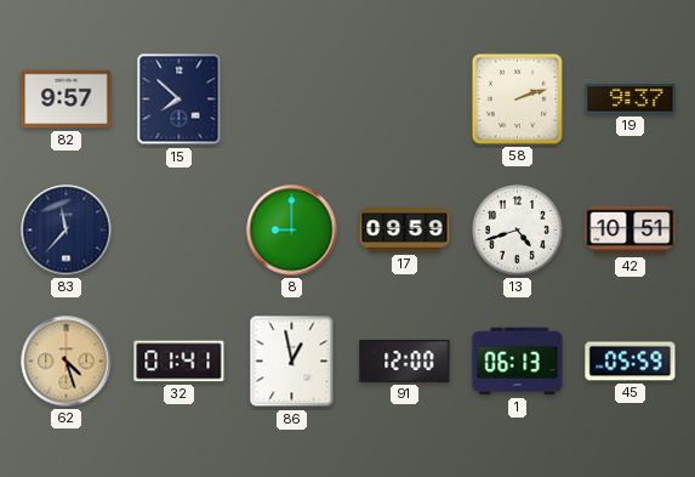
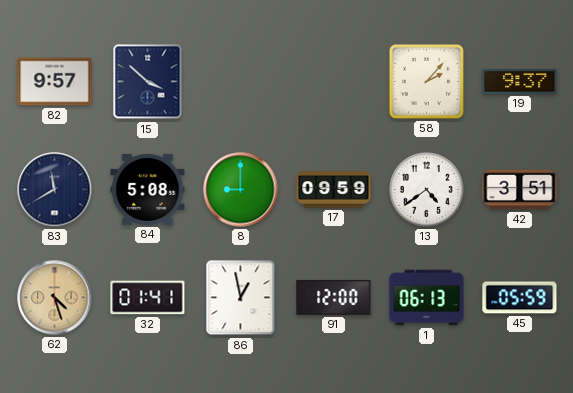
15: 7:52 -> 3:52 (148, 82)
58: 2:12 -> 2:07 (426, 81)
83: 11:37 -> 11:40 (55, 190)
84: none -> 5:08 (148, 189)
13: 4:42 -> 4:39 (427, 190)
42: 10:51 -> 3:51 (520, 190)
